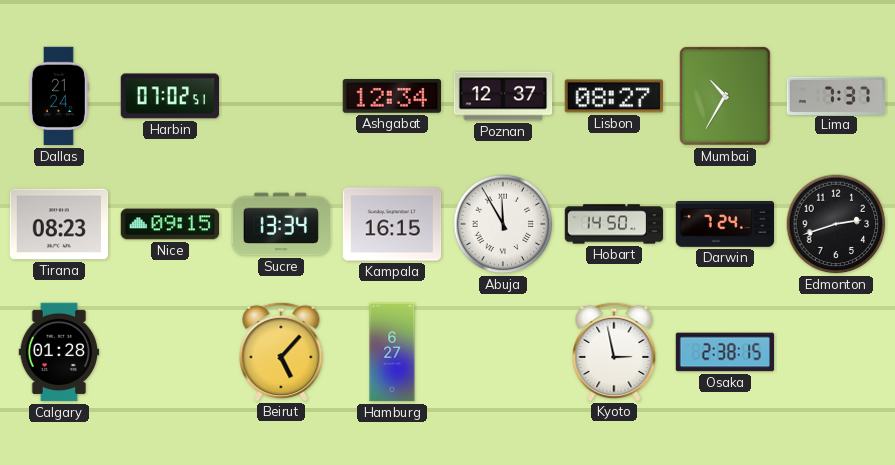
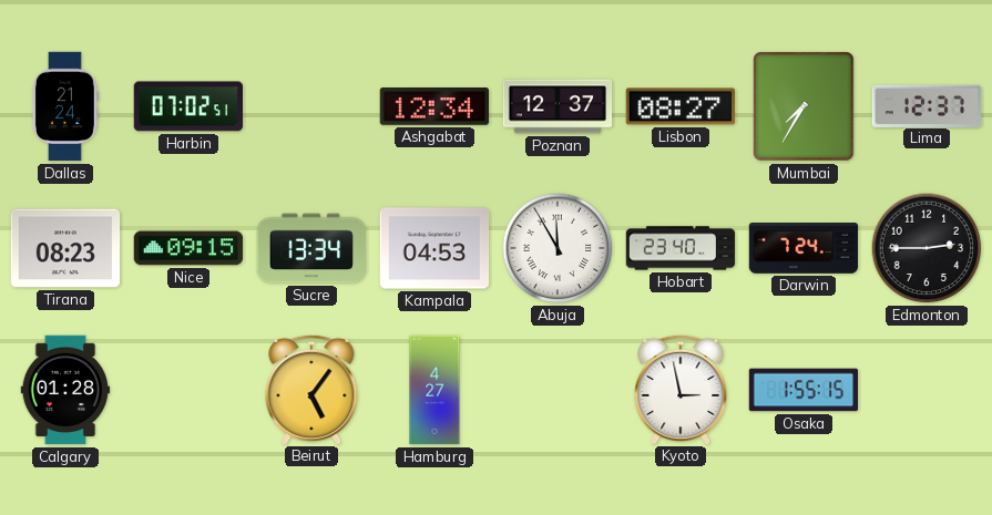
Mumbai: 10:35 -> 7:35 (804, 106)
Lima: 7:37 -> 12:37 (927, 105)
Kampala: 16:15 -> 04:53 (434, 248)
Hobart: 14:50 -> 23:40 (681, 248)
Edmonton: 2:42 -> 2:45 (927, 248)
Beirut: 5:07 -> 5:06 (311, 389)
Hamburg: 6:27 -> 4:27 (434, 390)
Osaka: 2:38 -> 1:55 (804, 390)
